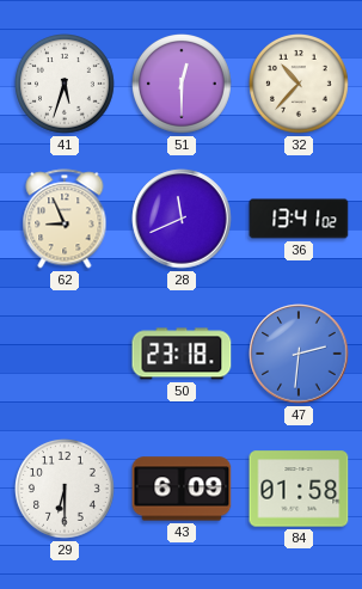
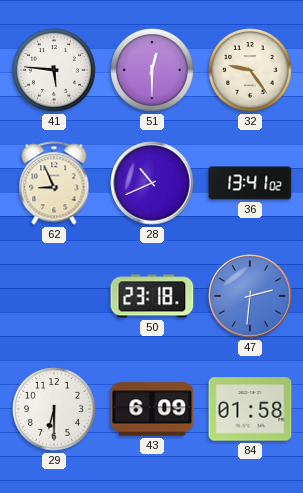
41: 5:33 -> 5:46 (55, 71)
32: 10:37 -> 9:24 (251, 71)
28: 11:41 -> 10:41 (152, 183)
